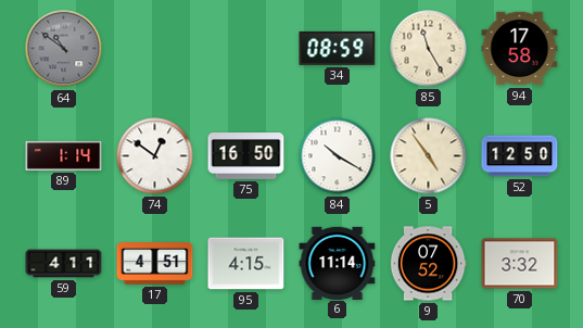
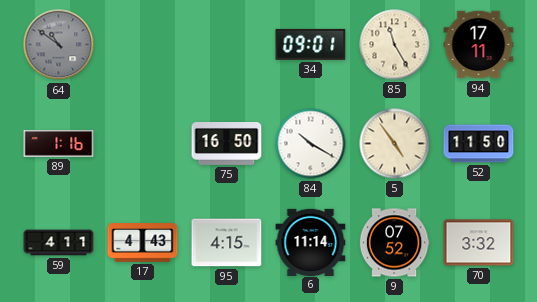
34: 08:59 -> 09:01 (311, 44)
94: 17:58 -> 17:11 (479, 45)
89: 1:14 -> 1:16 (59, 143)
74: 12:51 -> none (155, 156)
52: 12:50 -> 11:50 (479, 144)
17: 4:51 -> 4:43 (143, 243)
